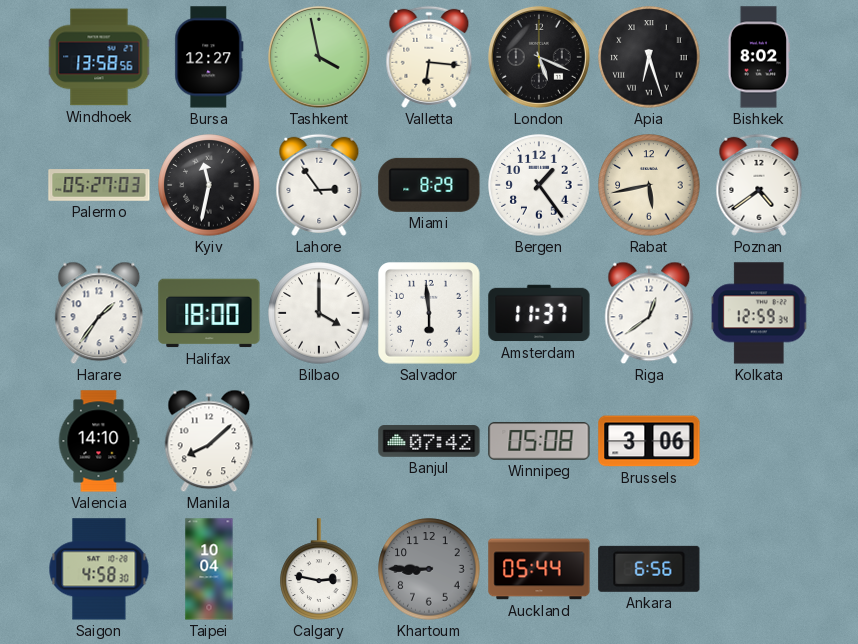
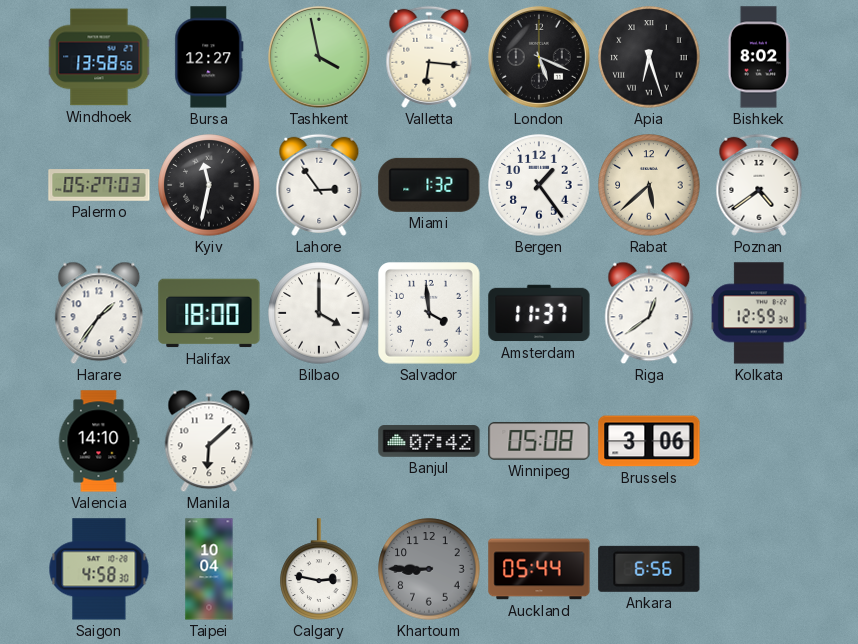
Miami: 8:29 -> 1:32 (429, 185)
Rabat: 5:43 -> 5:38 (649, 185)
Salvador: 5:59 -> 3:59 (430, 314)
Manila: 8:08 -> 6:08 (209, 441)
